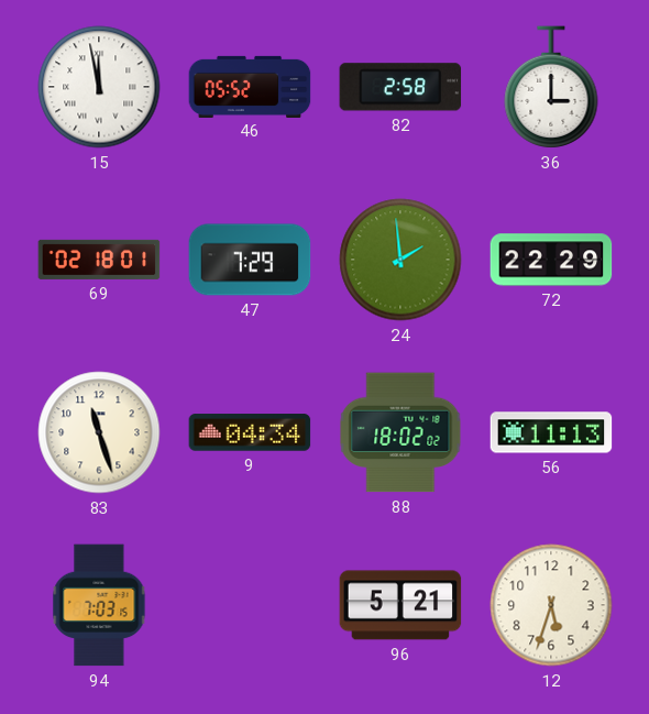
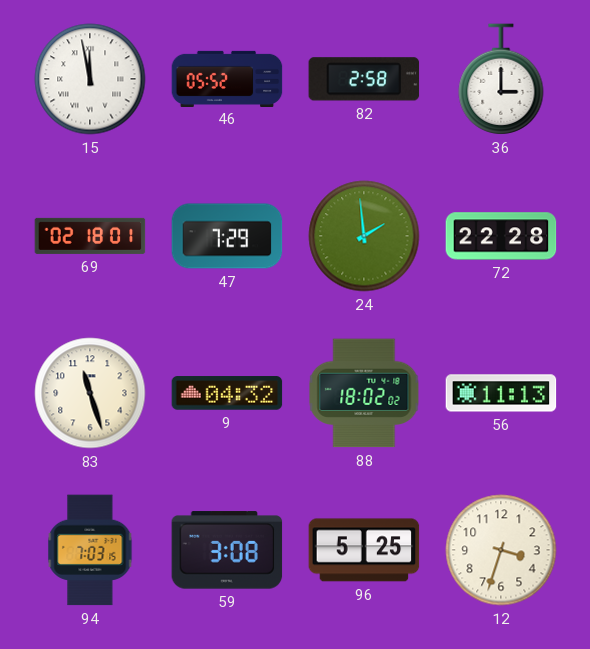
72: 22:29 -> 22:28 (501, 236)
9: 04:34 -> 04:32 (227, 393)
59: none -> 3:08 (227, 550)
96: 5:21 -> 5:25 (364, 550)
12: 5:33 -> 3:33 (501, 550)
